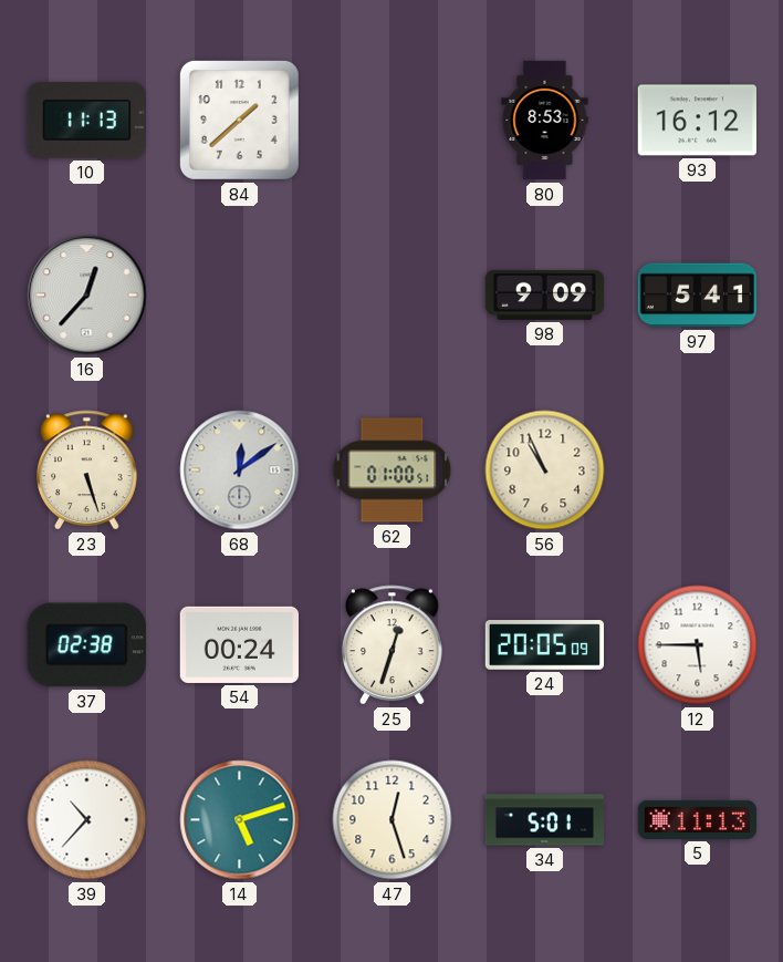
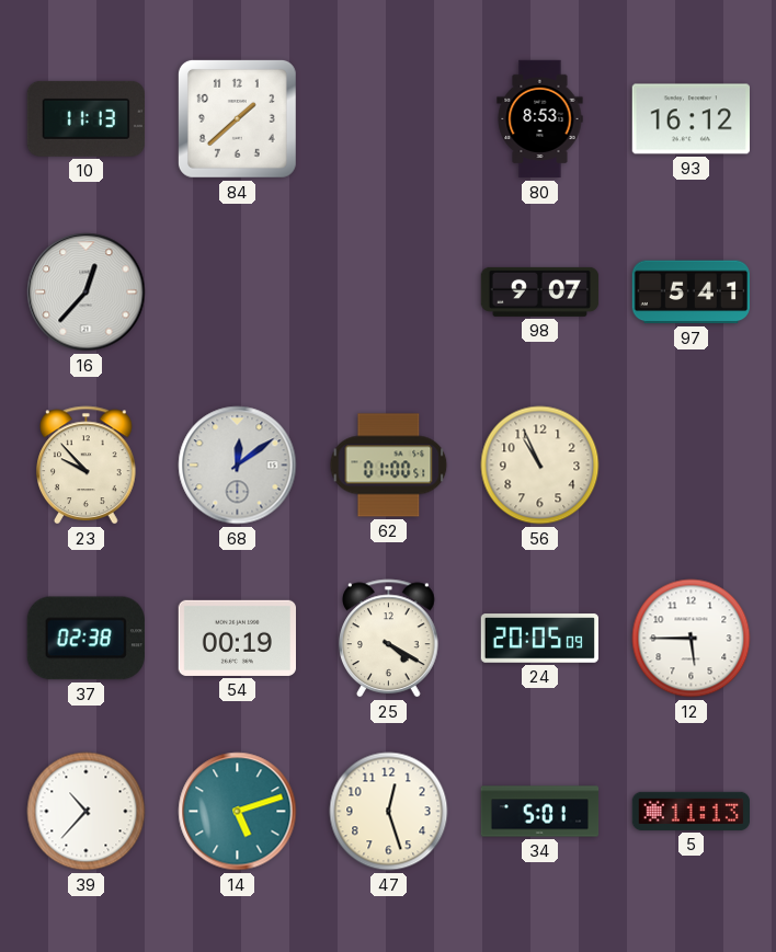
98: 9:09 -> 9:07 (540, 291)
23: 5:27 -> 9:53 (87, 466)
54: 00:24 -> 00:19 (237, 638)
25: 12:33 -> 4:20 (389, 639)
